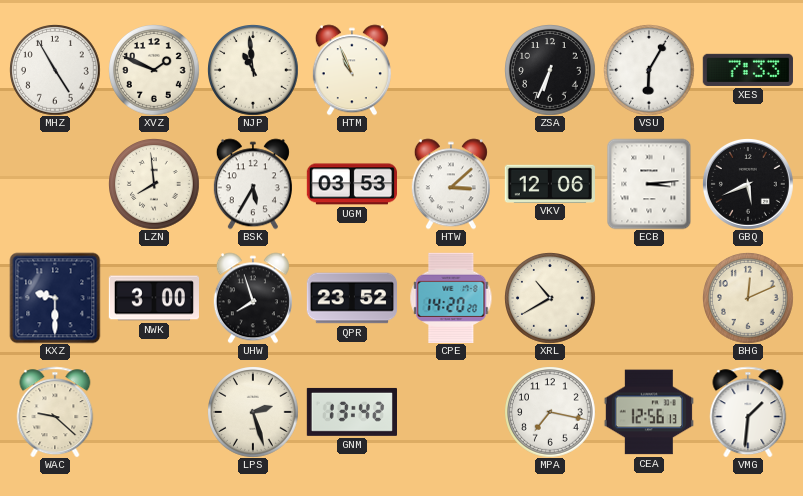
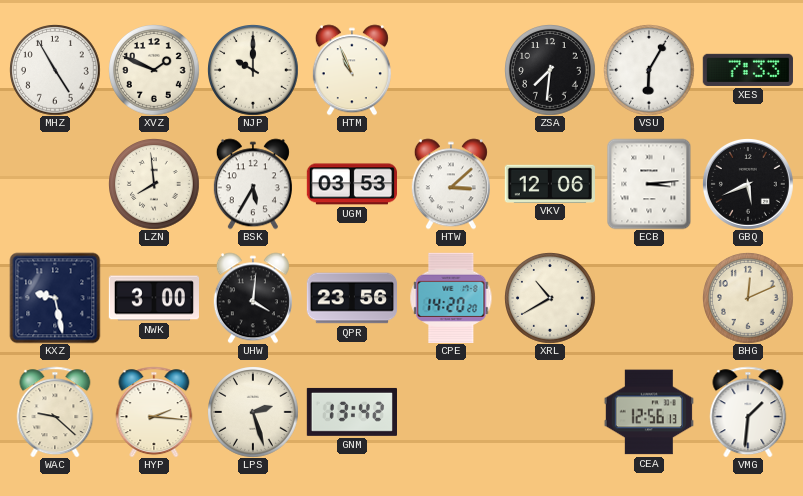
NJP: 10:59 -> 10:00 (253, 70)
ZSA: 6:34 -> 7:31 (550, 70)
KXZ: 9:30 -> 9:28 (55, 298)
UHW: 7:57 -> 4:01 (253, 298)
QPR: 23:52 -> 23:56 (351, 298)
HYP: none -> 2:16 (154, 412)
MPA: 7:17 -> none (550, 412)
